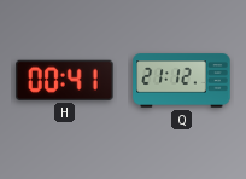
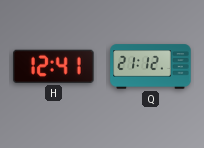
H: 00:41 -> 12:41 (54, 66)
